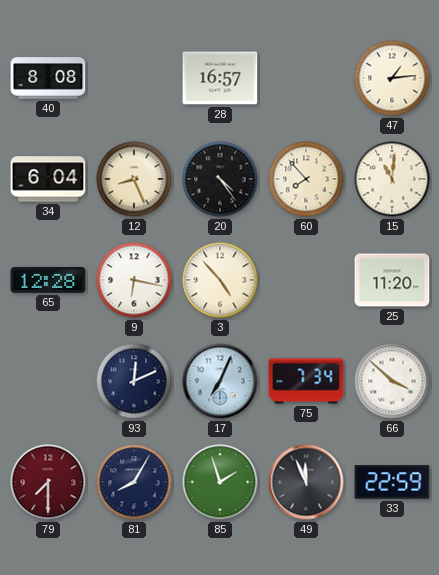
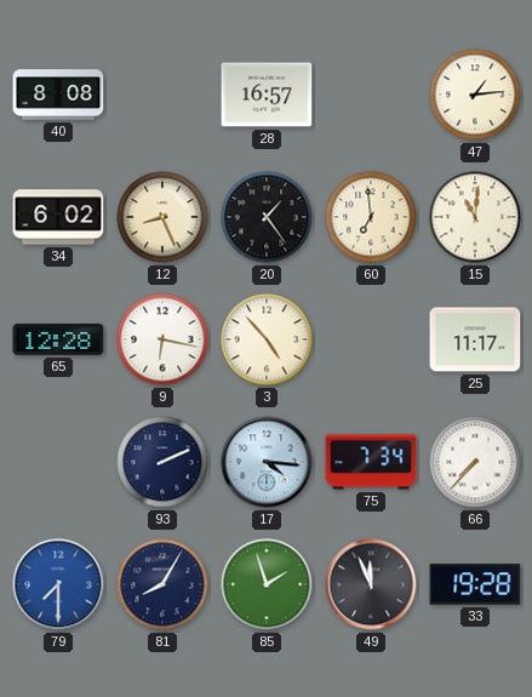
34: 6:04 -> 6:02 (58, 217)
20: 4:24 -> 1:24 (267, 217)
60: 7:53 -> 6:59 (371, 217)
25: 11:20 -> 11:17 (475, 339)
93: 12:11 -> 2:11 (162, 462)
17: 7:04 -> 4:16 (267, 462)
66: 3:52 -> 7:37 (475, 462)
79 dial: burgundy -> blue (58, 584)
33: 22:59 -> 19:28 (475, 584)
